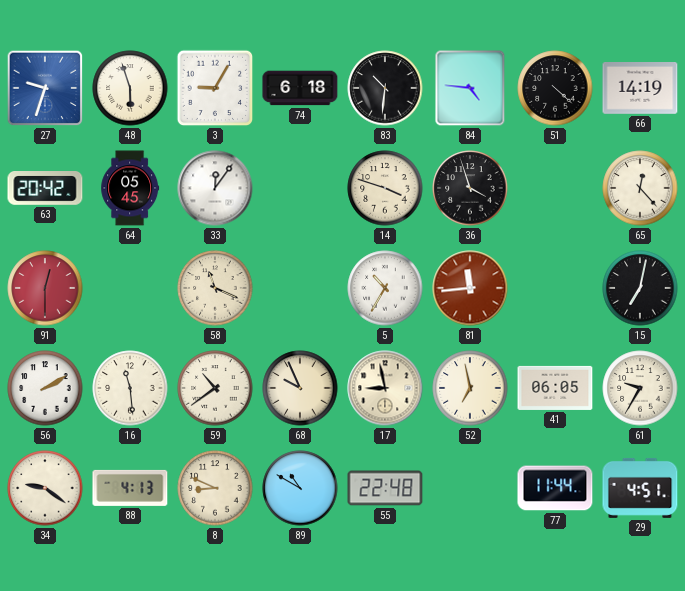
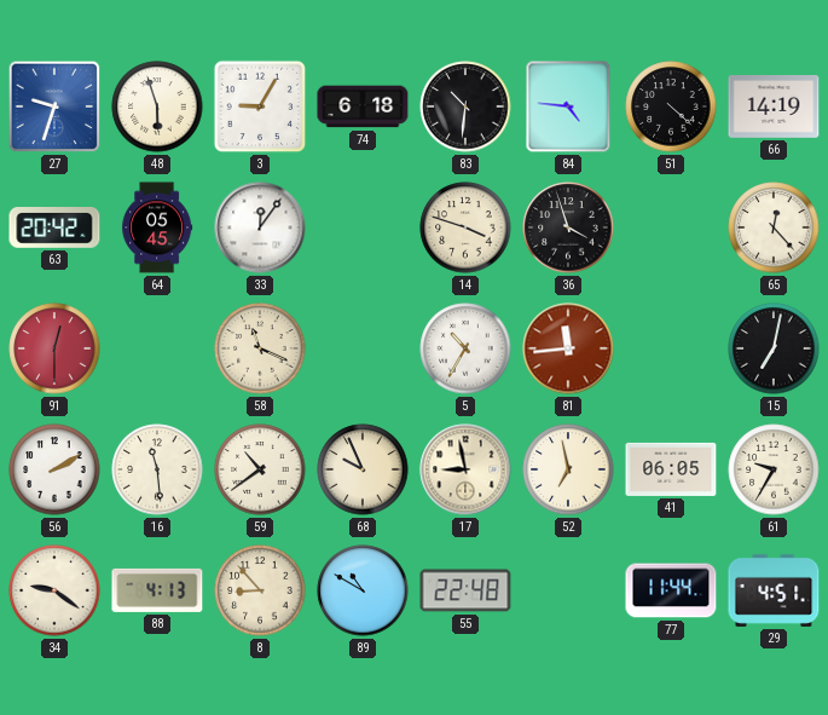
8: 8:49 -> 8:53 (260, 590)
